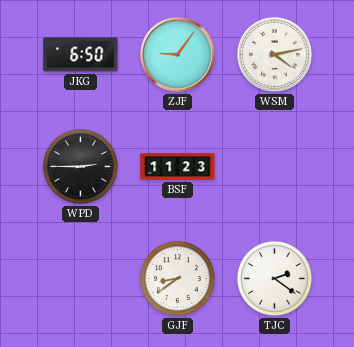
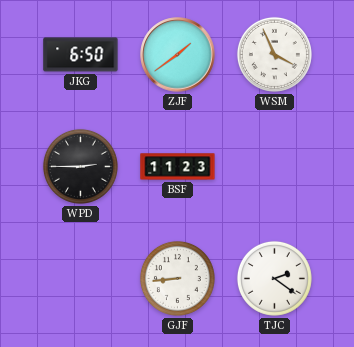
ZJF: 9:06 -> 1:39 (178, 55)
WSM: 4:13 -> 3:56 (274, 54)
GJF: 8:39 -> 8:44 (177, 278)
